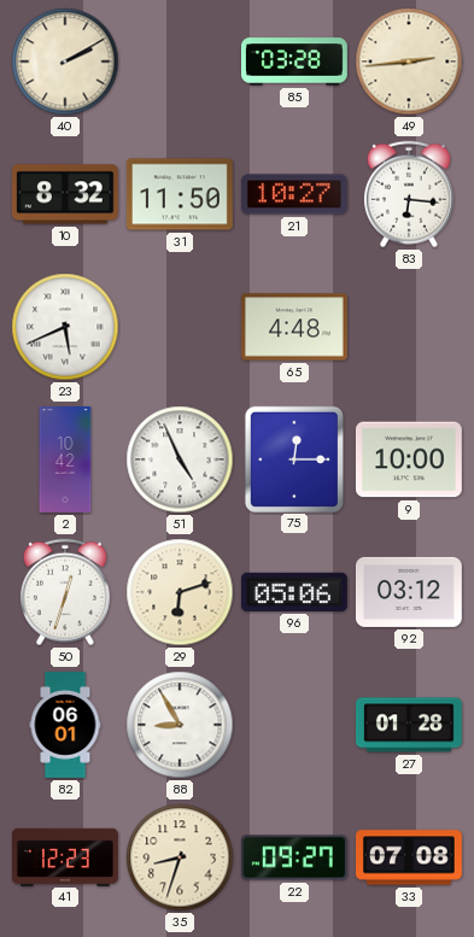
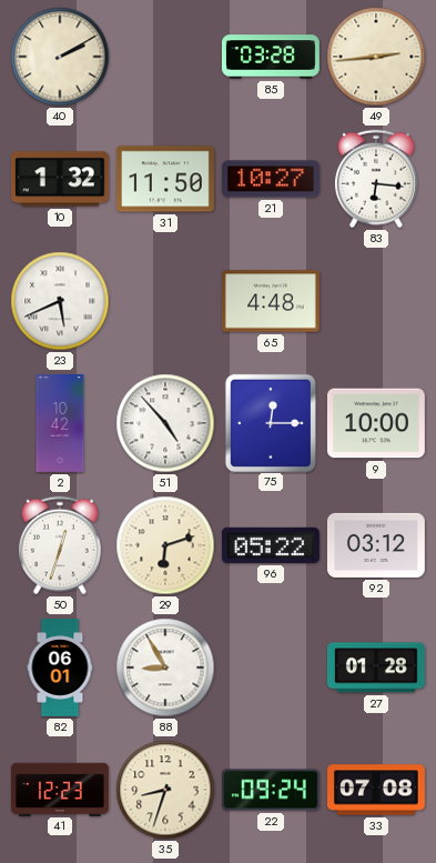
10: 8:32 -> 1:32 (60, 179)
51: 4:56 -> 4:53 (165, 423)
96: 05:06 -> 05:22 (271, 545)
22: 09:27 -> 09:24 (272, 790)
